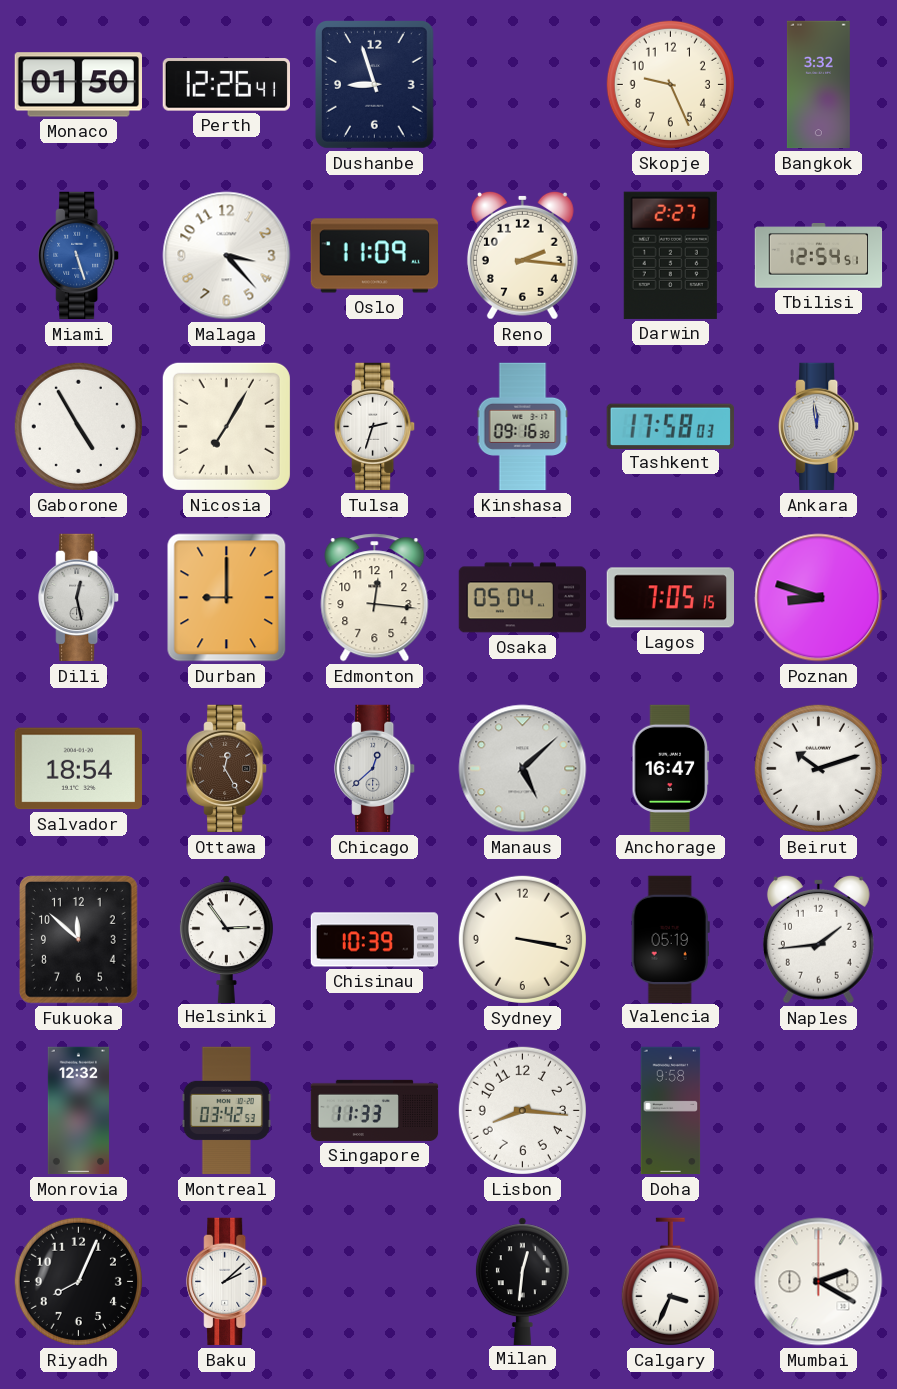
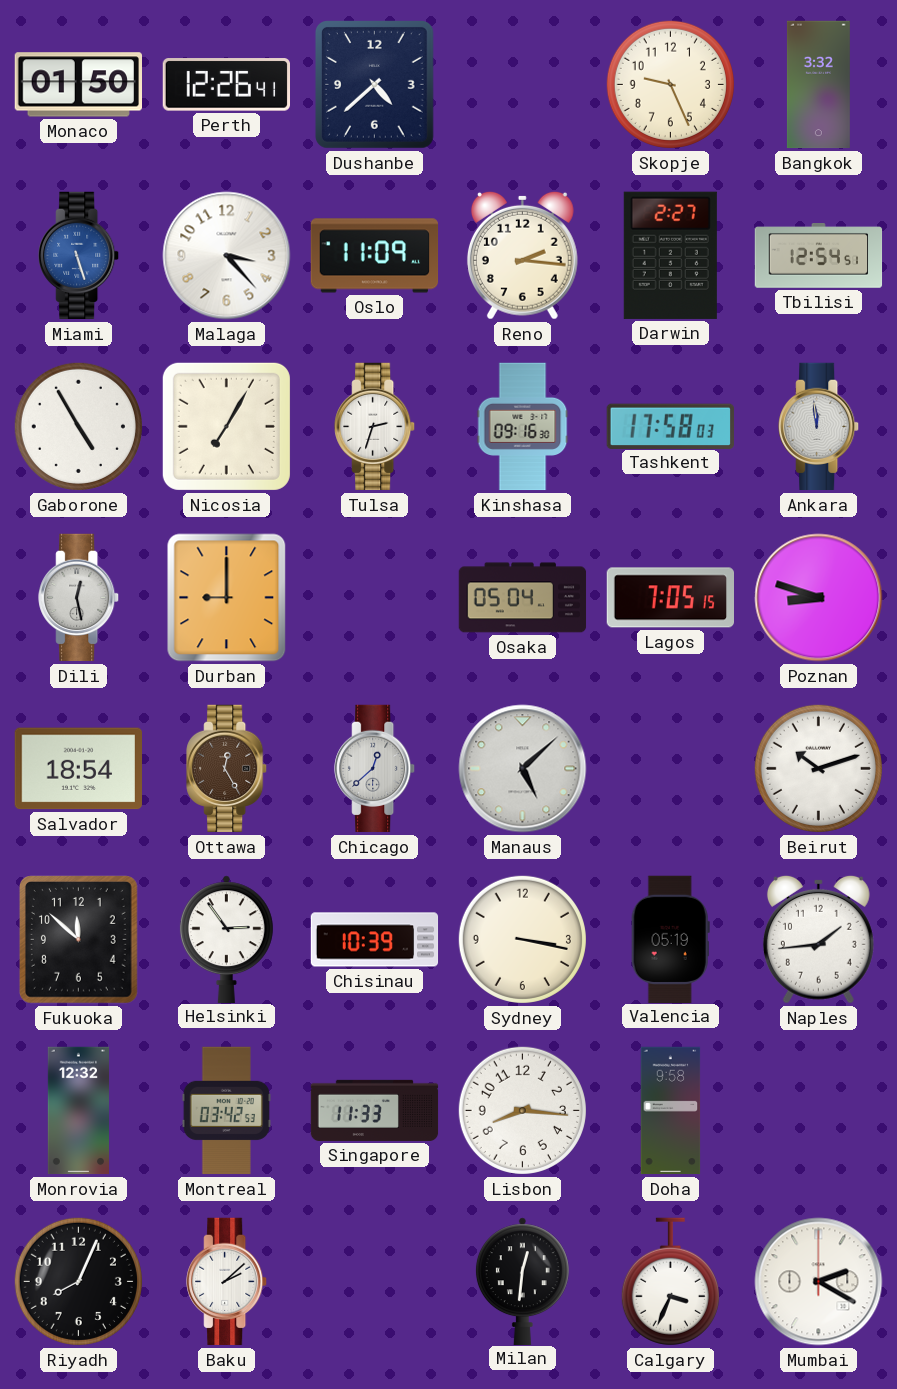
Dushanbe: 8:57 -> 4:38 (374, 85)
Edmonton: 12:16 -> none (375, 598)
Anchorage: 16:47 -> none (671, 769)
